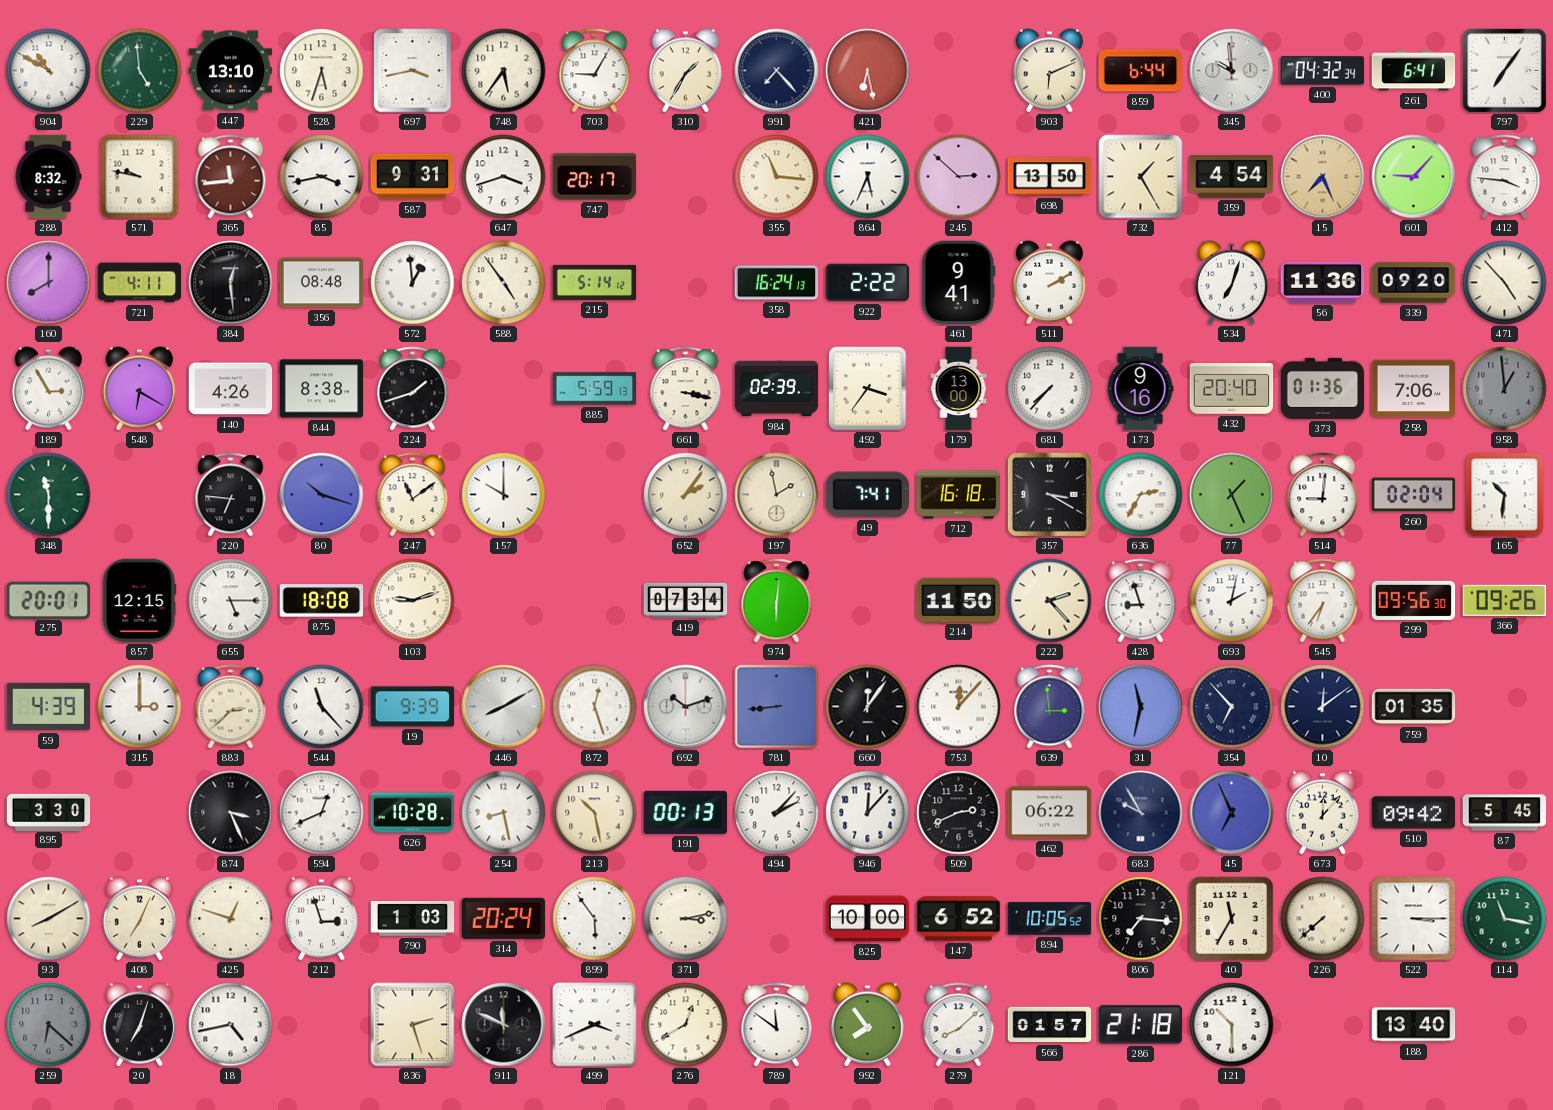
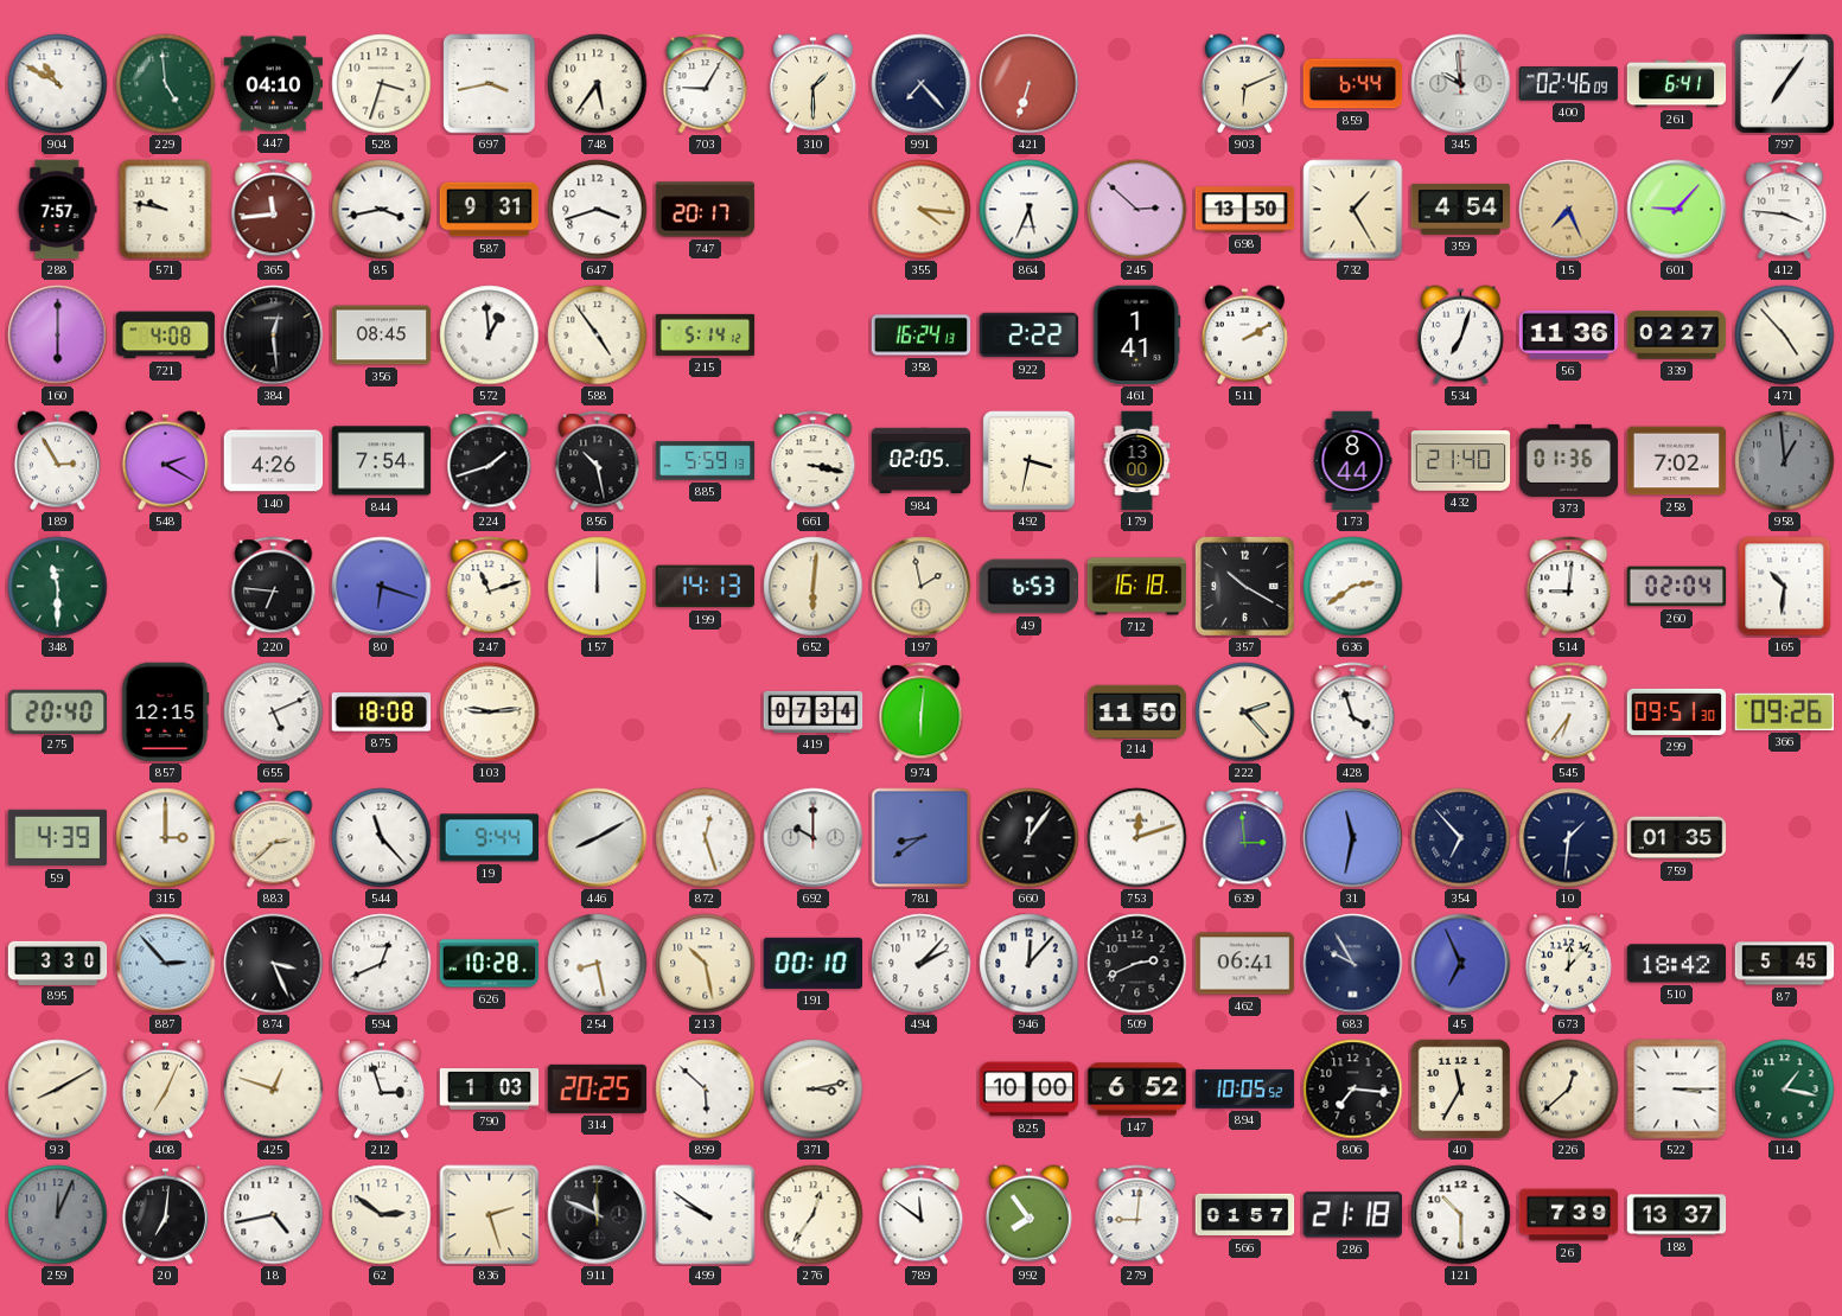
447: 13:10 -> 04:10 (274, 84)
528: 5:33 -> 3:33 (382, 84)
310: 1:35 -> 1:30 (812, 84)
421: 6:28 -> 6:33 (1030, 84)
400: 04:32 -> 02:46 (1569, 84)
288: 8:32 -> 7:57 (57, 210)
355: 11:16 -> 4:16 (922, 210)
160: 8:00 -> 6:00 (58, 336)
721: 4:11 -> 4:08 (166, 336)
356: 08:48 -> 08:45 (382, 336)
461: 9:41 -> 1:41 (1137, 336)
339: 09:20 -> 02:27 (1677, 336)
548: 6:20 -> 2:20 (165, 461)
844: 8:38 -> 7:54 (382, 461)
856: none -> 10:28 (598, 461)
984: 02:39 -> 02:05 (922, 461)
492: 3:36 -> 3:32 (1030, 461)
681: 7:37 -> none (1050, 389)
173: 9:16 -> 8:44 (1352, 461)
432: 20:40 -> 21:40 (1461, 461)
258: 7:06 -> 7:02 (1677, 461)
80: 10:18 -> 6:18 (382, 587)
247: 11:09 -> 11:12 (490, 587)
157: 10:00 -> 12:00 (598, 587)
199: none -> 14:13 (705, 587)
652: 2:06 -> 6:01 (814, 587)
49: 7:41 -> 6:53 (1028, 587)
357: 3:20 -> 10:20 (1244, 586)
636: 2:35 -> 2:39 (1353, 587)
77: 1:26 -> none (1232, 495)
275: 20:01 -> 20:40 (58, 711)
655: 5:15 -> 5:11 (274, 713)
103: 9:12 -> 9:14 (490, 713)
428: 8:57 -> 3:57 (1353, 713)
693: 2:02 -> none (1232, 601)
299: 09:56 -> 09:51 (1677, 711)
19: 9:39 -> 9:44 (490, 838)
692: 10:12 -> 10:00 (814, 838)
781: 8:44 -> 8:39 (922, 838)
753: 12:07 -> 12:12 (1137, 838)
10: 12:09 -> 1:31 (1569, 838)
887: none -> 2:53 (166, 964)
191: 00:13 -> 00:10 (814, 963)
462: 06:22 -> 06:41 (1245, 964)
510: 09:42 -> 18:42 (1677, 964)
314: 20:24 -> 20:25 (598, 1088)
899: 5:54 -> 5:52 (706, 1090)
226: 7:38 -> 12:38 (1569, 1090)
114: 11:17 -> 1:17 (1785, 1090)
259: 6:22 -> 12:04 (58, 1215)
20: 7:03 -> 7:01 (165, 1215)
62: none -> 2:51 (382, 1215)
499: 3:41 -> 9:51 (706, 1215)
276: 12:40 -> 12:36 (814, 1215)
279: 8:08 -> 9:01 (1137, 1215)
26: none -> 7:39 (1569, 1215)
188: 13:40 -> 13:37 (1677, 1215)
